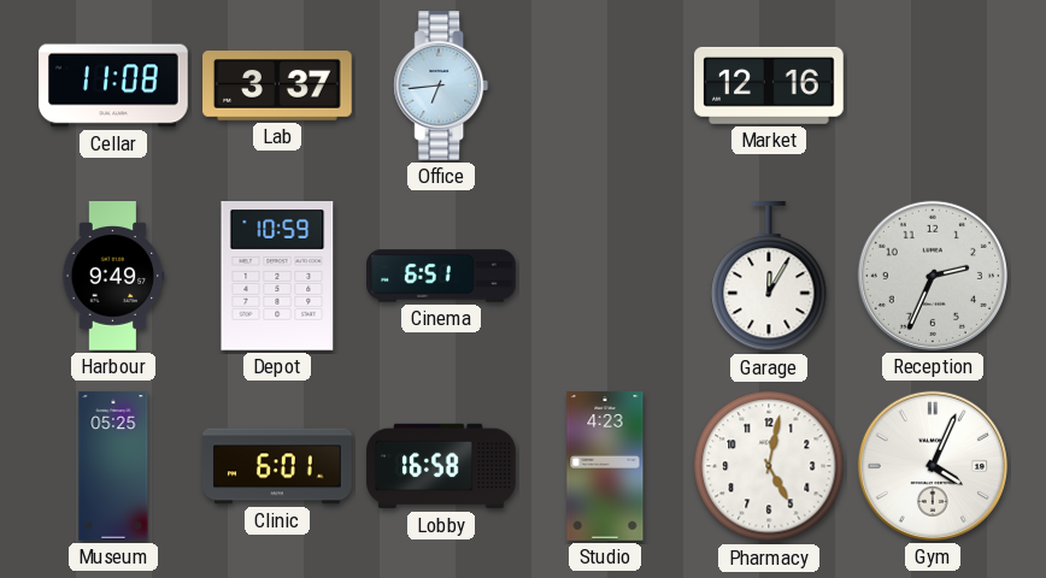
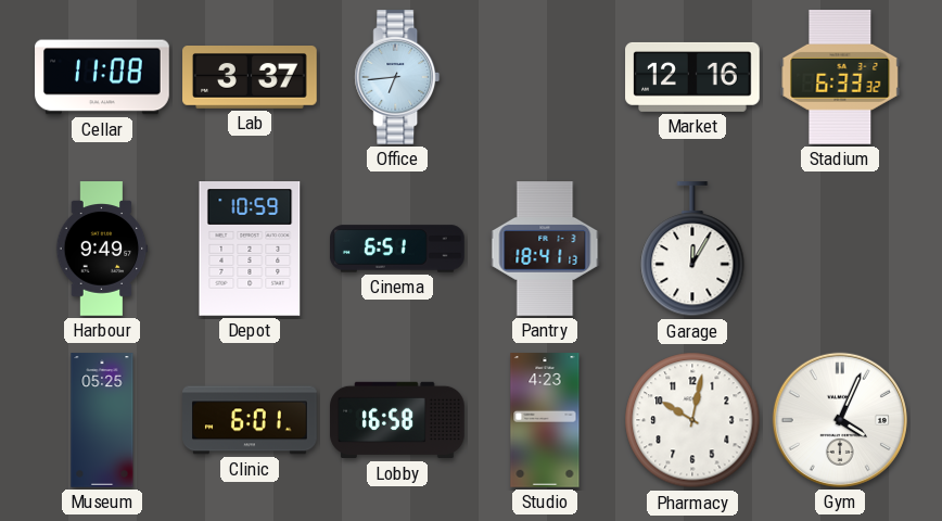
Stadium: none -> 6:33 (840, 78)
Pantry: none -> 18:41 (545, 249)
Reception: 2:34 -> none (933, 276)
Pharmacy: 5:02 -> 10:02 (692, 420)
